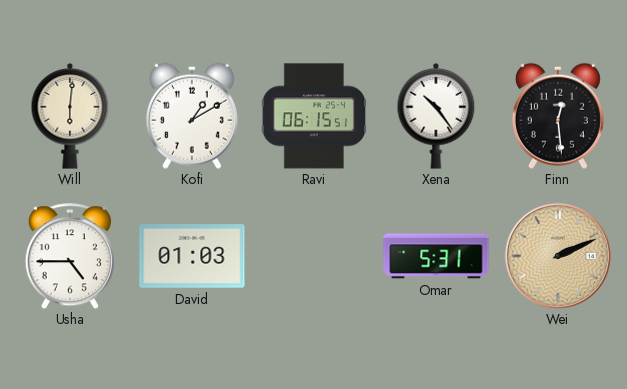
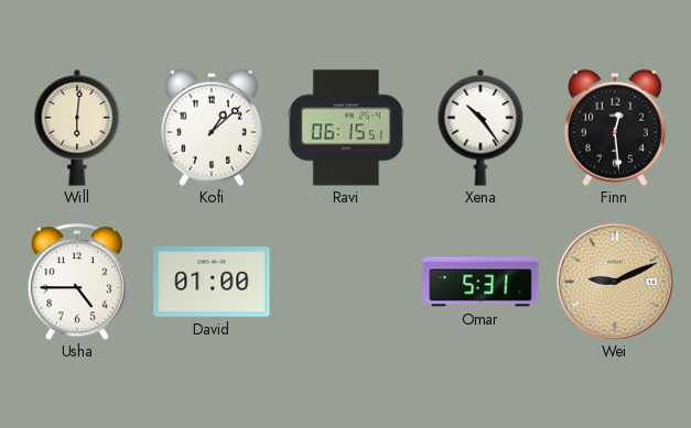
Kofi: 1:10 -> 1:08 (212, 128)
David: 01:03 -> 01:00 (212, 282)
Wei: 2:11 -> 9:11 (614, 281)
